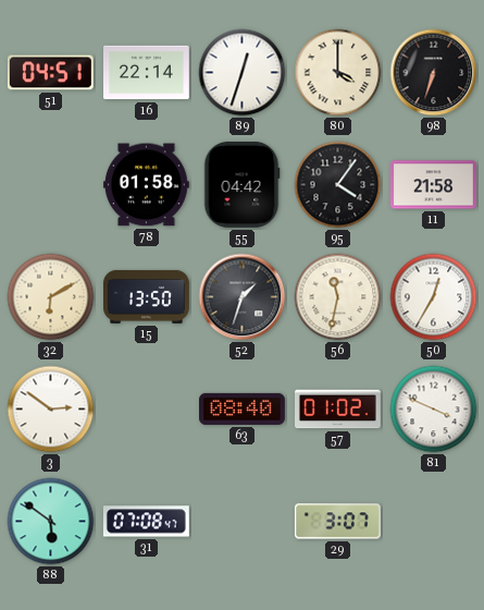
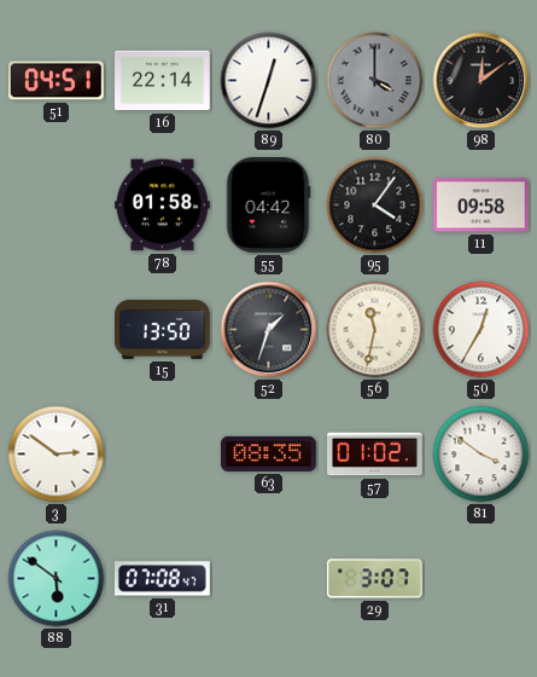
80 dial: cream -> grey (375, 81)
98: 6:33 -> 12:09 (481, 81)
11: 21:58 -> 09:58 (481, 206)
32: 6:10 -> none (51, 297)
63: 08:40 -> 08:35 (269, 453)
81: 3:49 -> 3:51 (481, 455)
